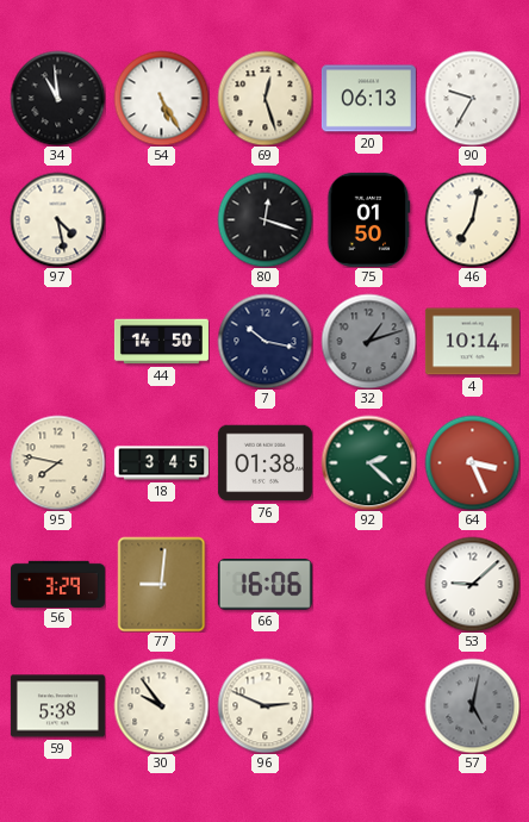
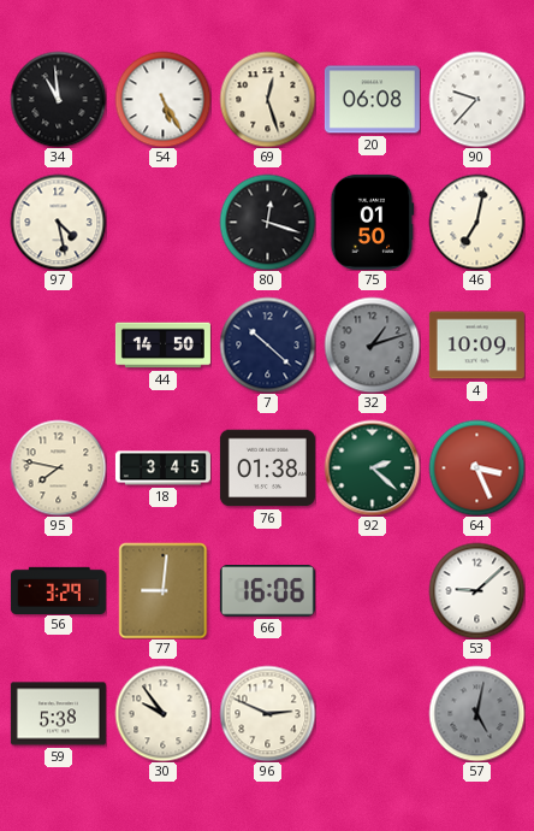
20: 06:13 -> 06:08 (372, 100)
90: 9:35 -> 9:37 (476, 99)
7: 10:17 -> 10:22 (267, 344)
4: 10:14 -> 10:09 (476, 346)
